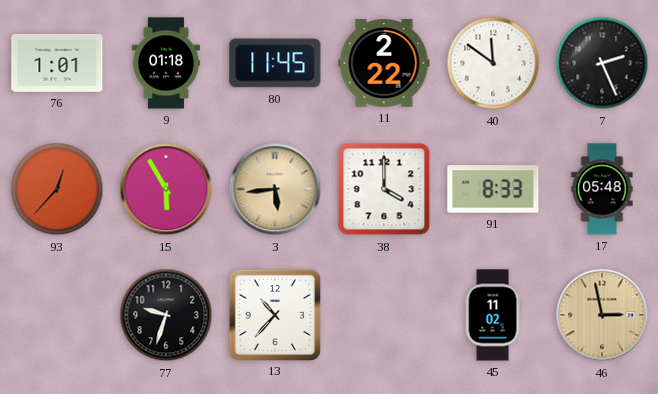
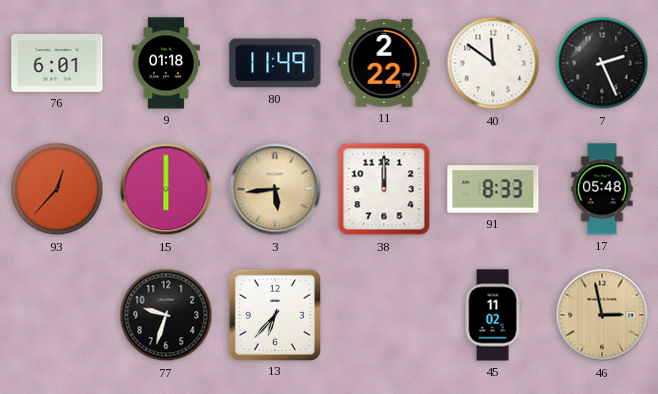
76: 1:01 -> 6:01 (57, 64)
80: 11:45 -> 11:49 (275, 63)
15: 5:55 -> 6:00 (166, 189)
38: 4:00 -> 12:00 (384, 189)
13: 10:37 -> 6:37 (274, 314)
